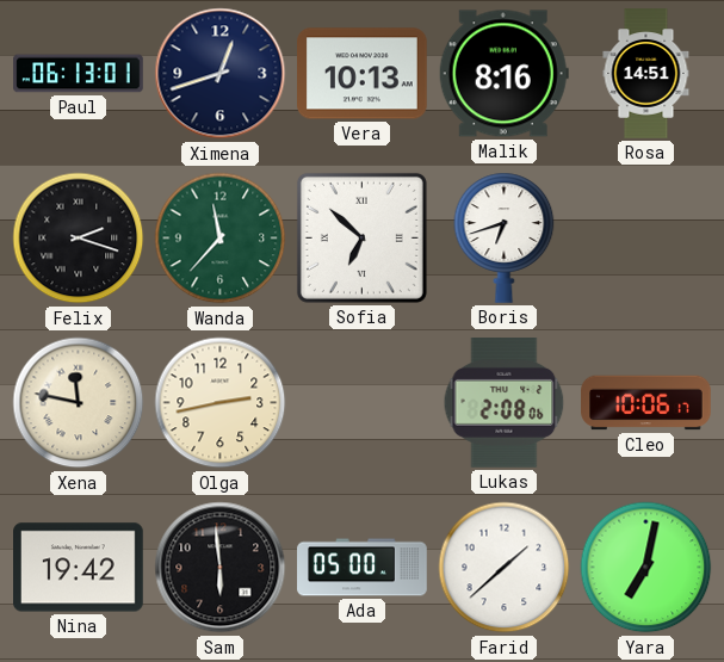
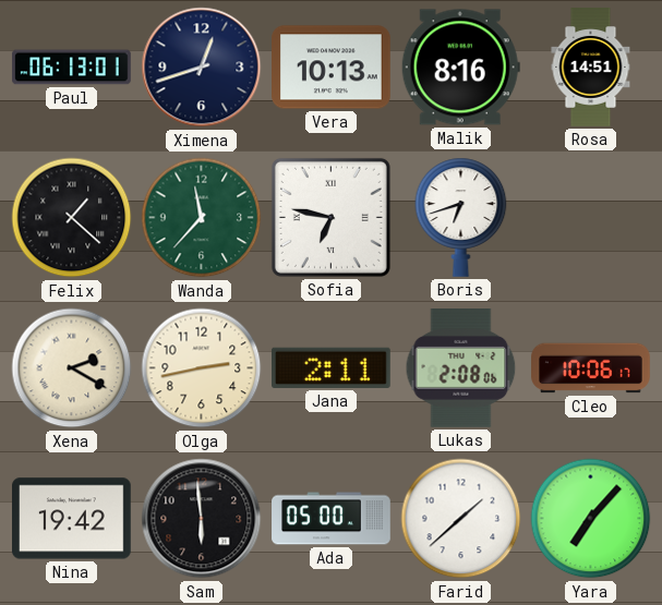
Felix: 2:18 -> 1:22 (72, 218)
Sofia: 6:52 -> 6:47 (330, 217)
Xena: 11:47 -> 2:20 (72, 368)
Jana: none -> 2:11 (330, 367)
Yara: 7:02 -> 7:07 (591, 519)
